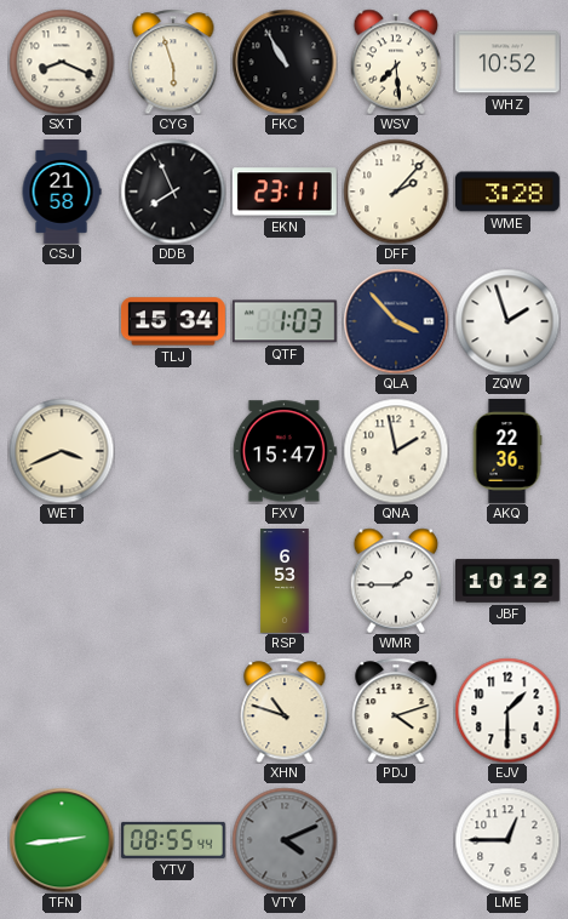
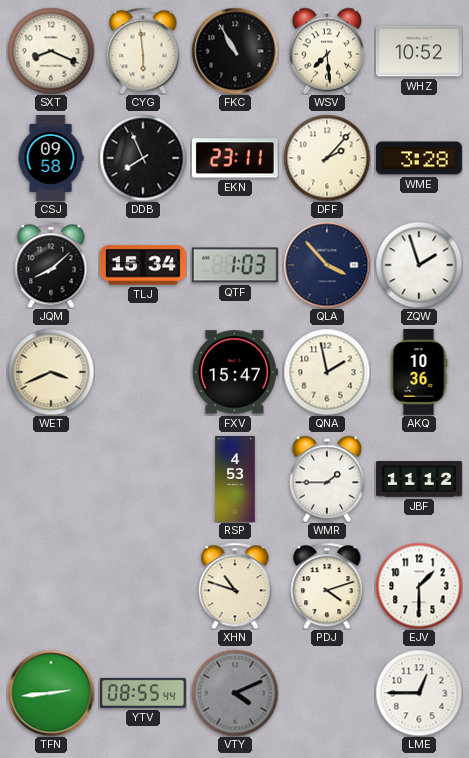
CYG: 5:57 -> 5:59 (143, 51)
CSJ: 21:58 -> 09:58 (51, 159)
JQM: none -> 8:08 (51, 265)
AKQ: 22:36 -> 10:36 (419, 372)
RSP: 6:53 -> 4:53 (235, 480)
JBF: 10:12 -> 11:12 (420, 479)
